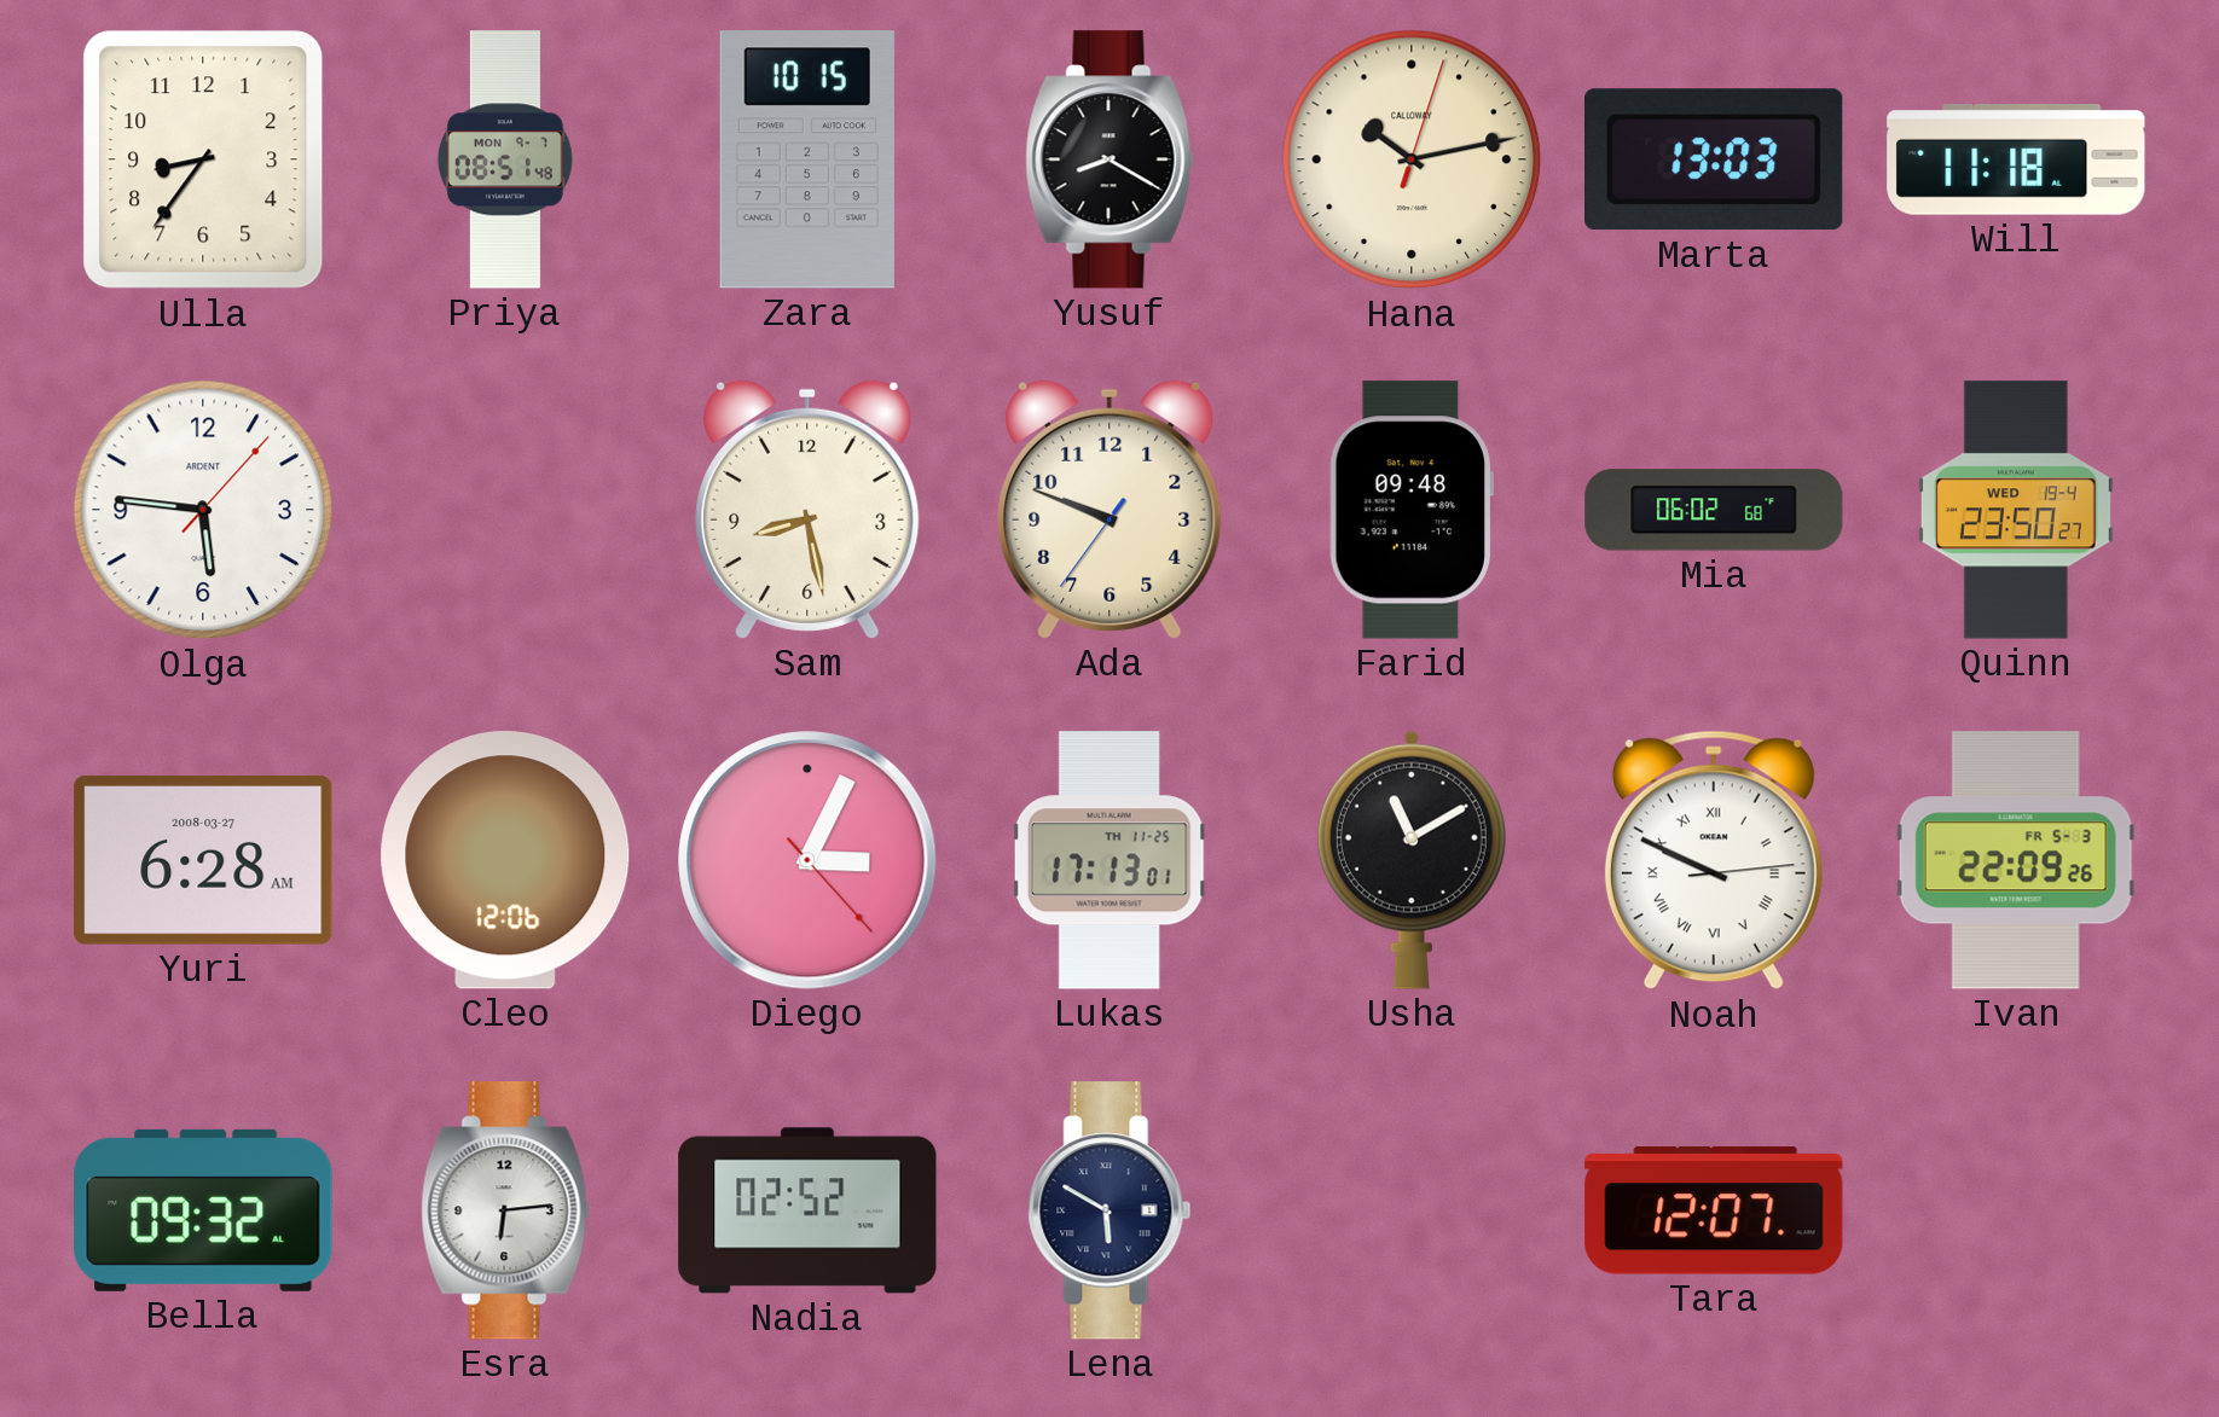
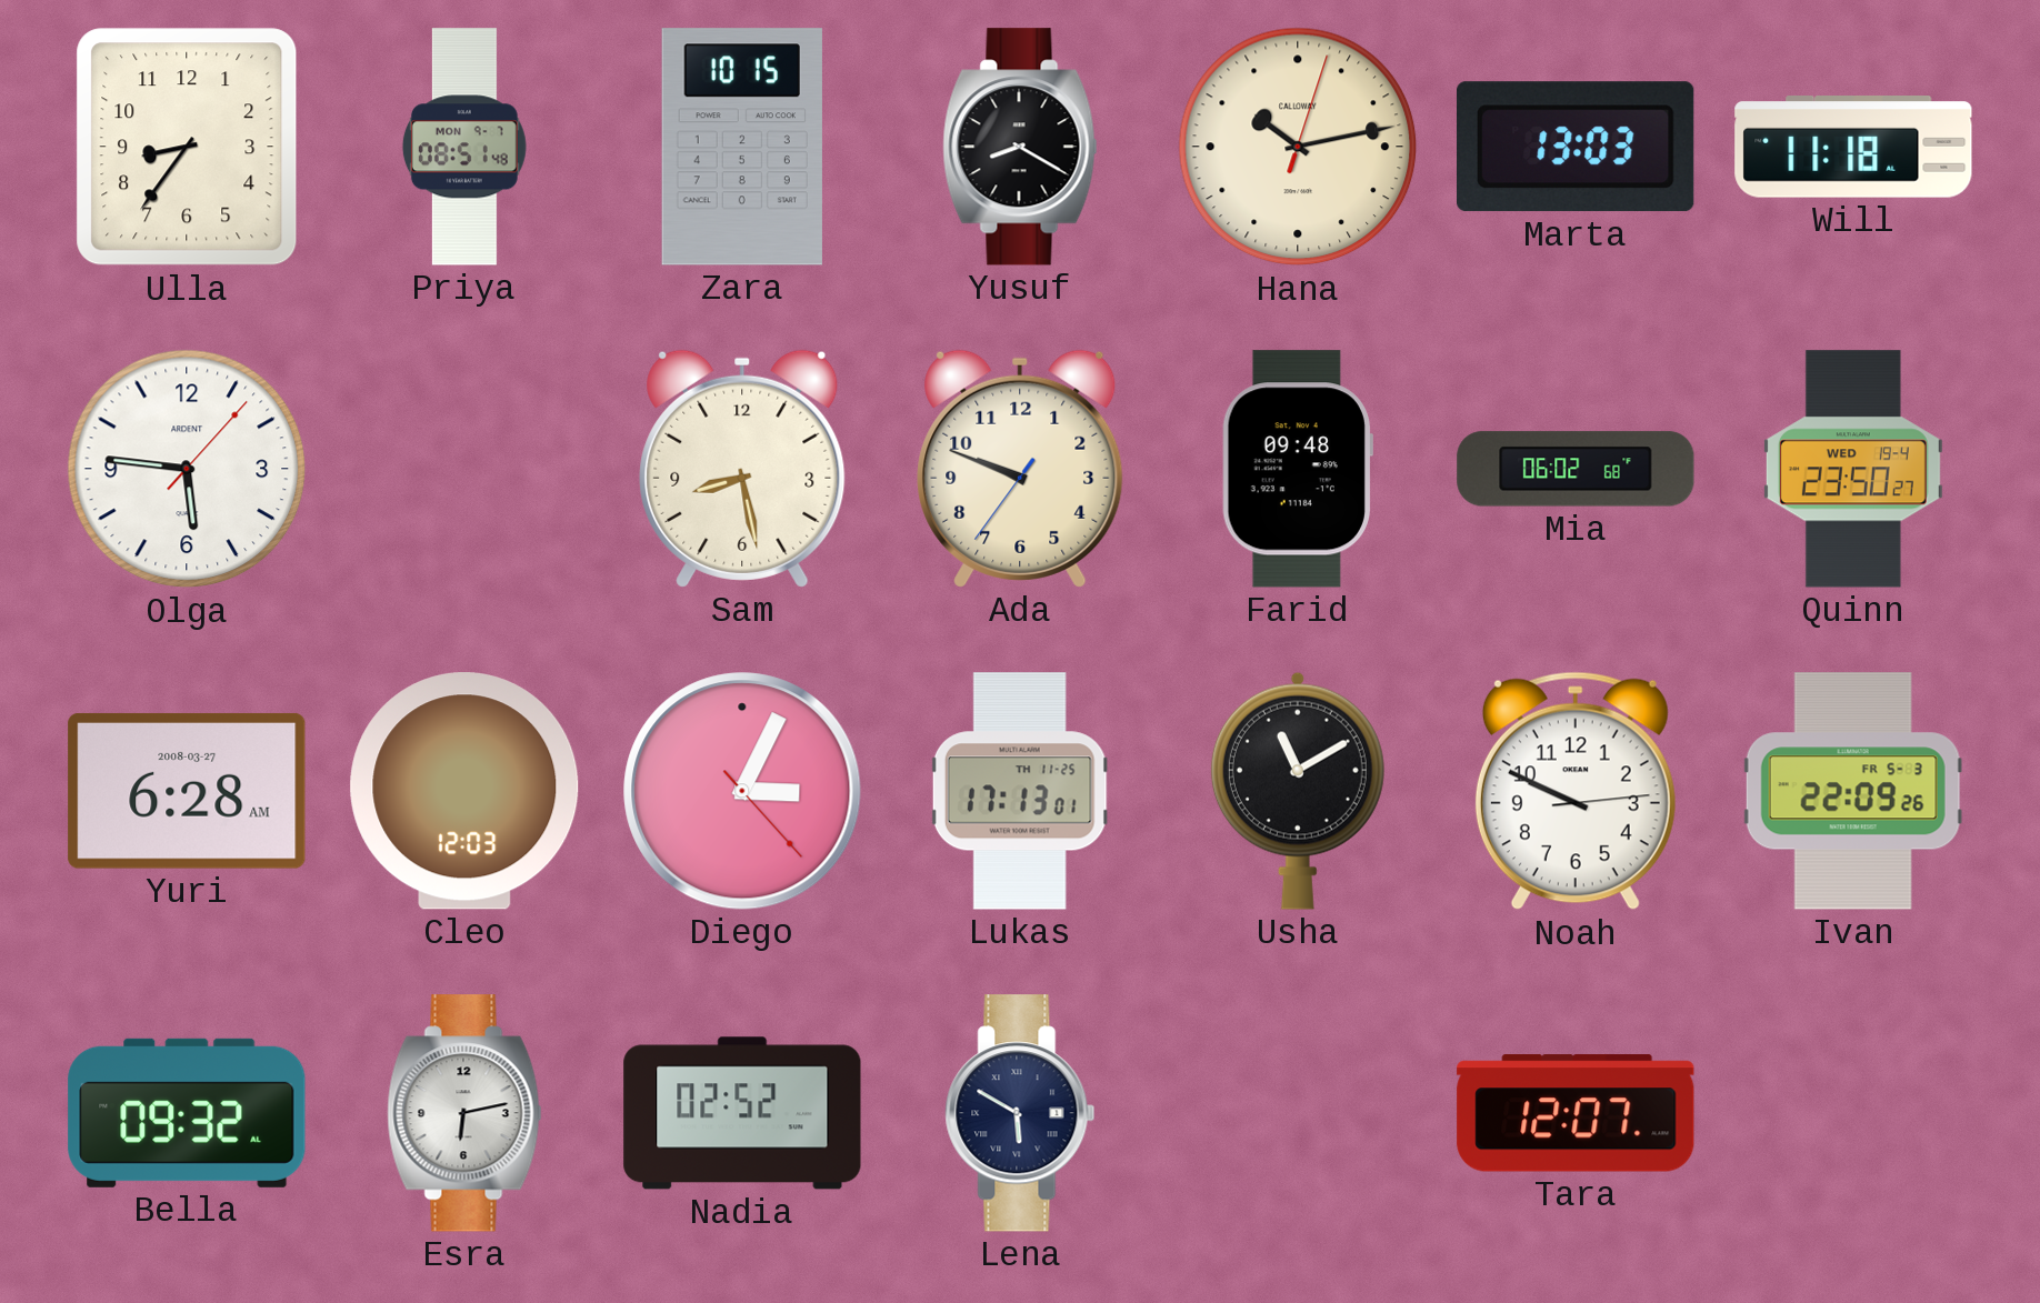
Cleo: 12:06 -> 12:03 (464, 791)
Noah numerals: Roman -> Arabic (1576, 791)
Esra: 6:14 -> 6:13 (464, 1113)
